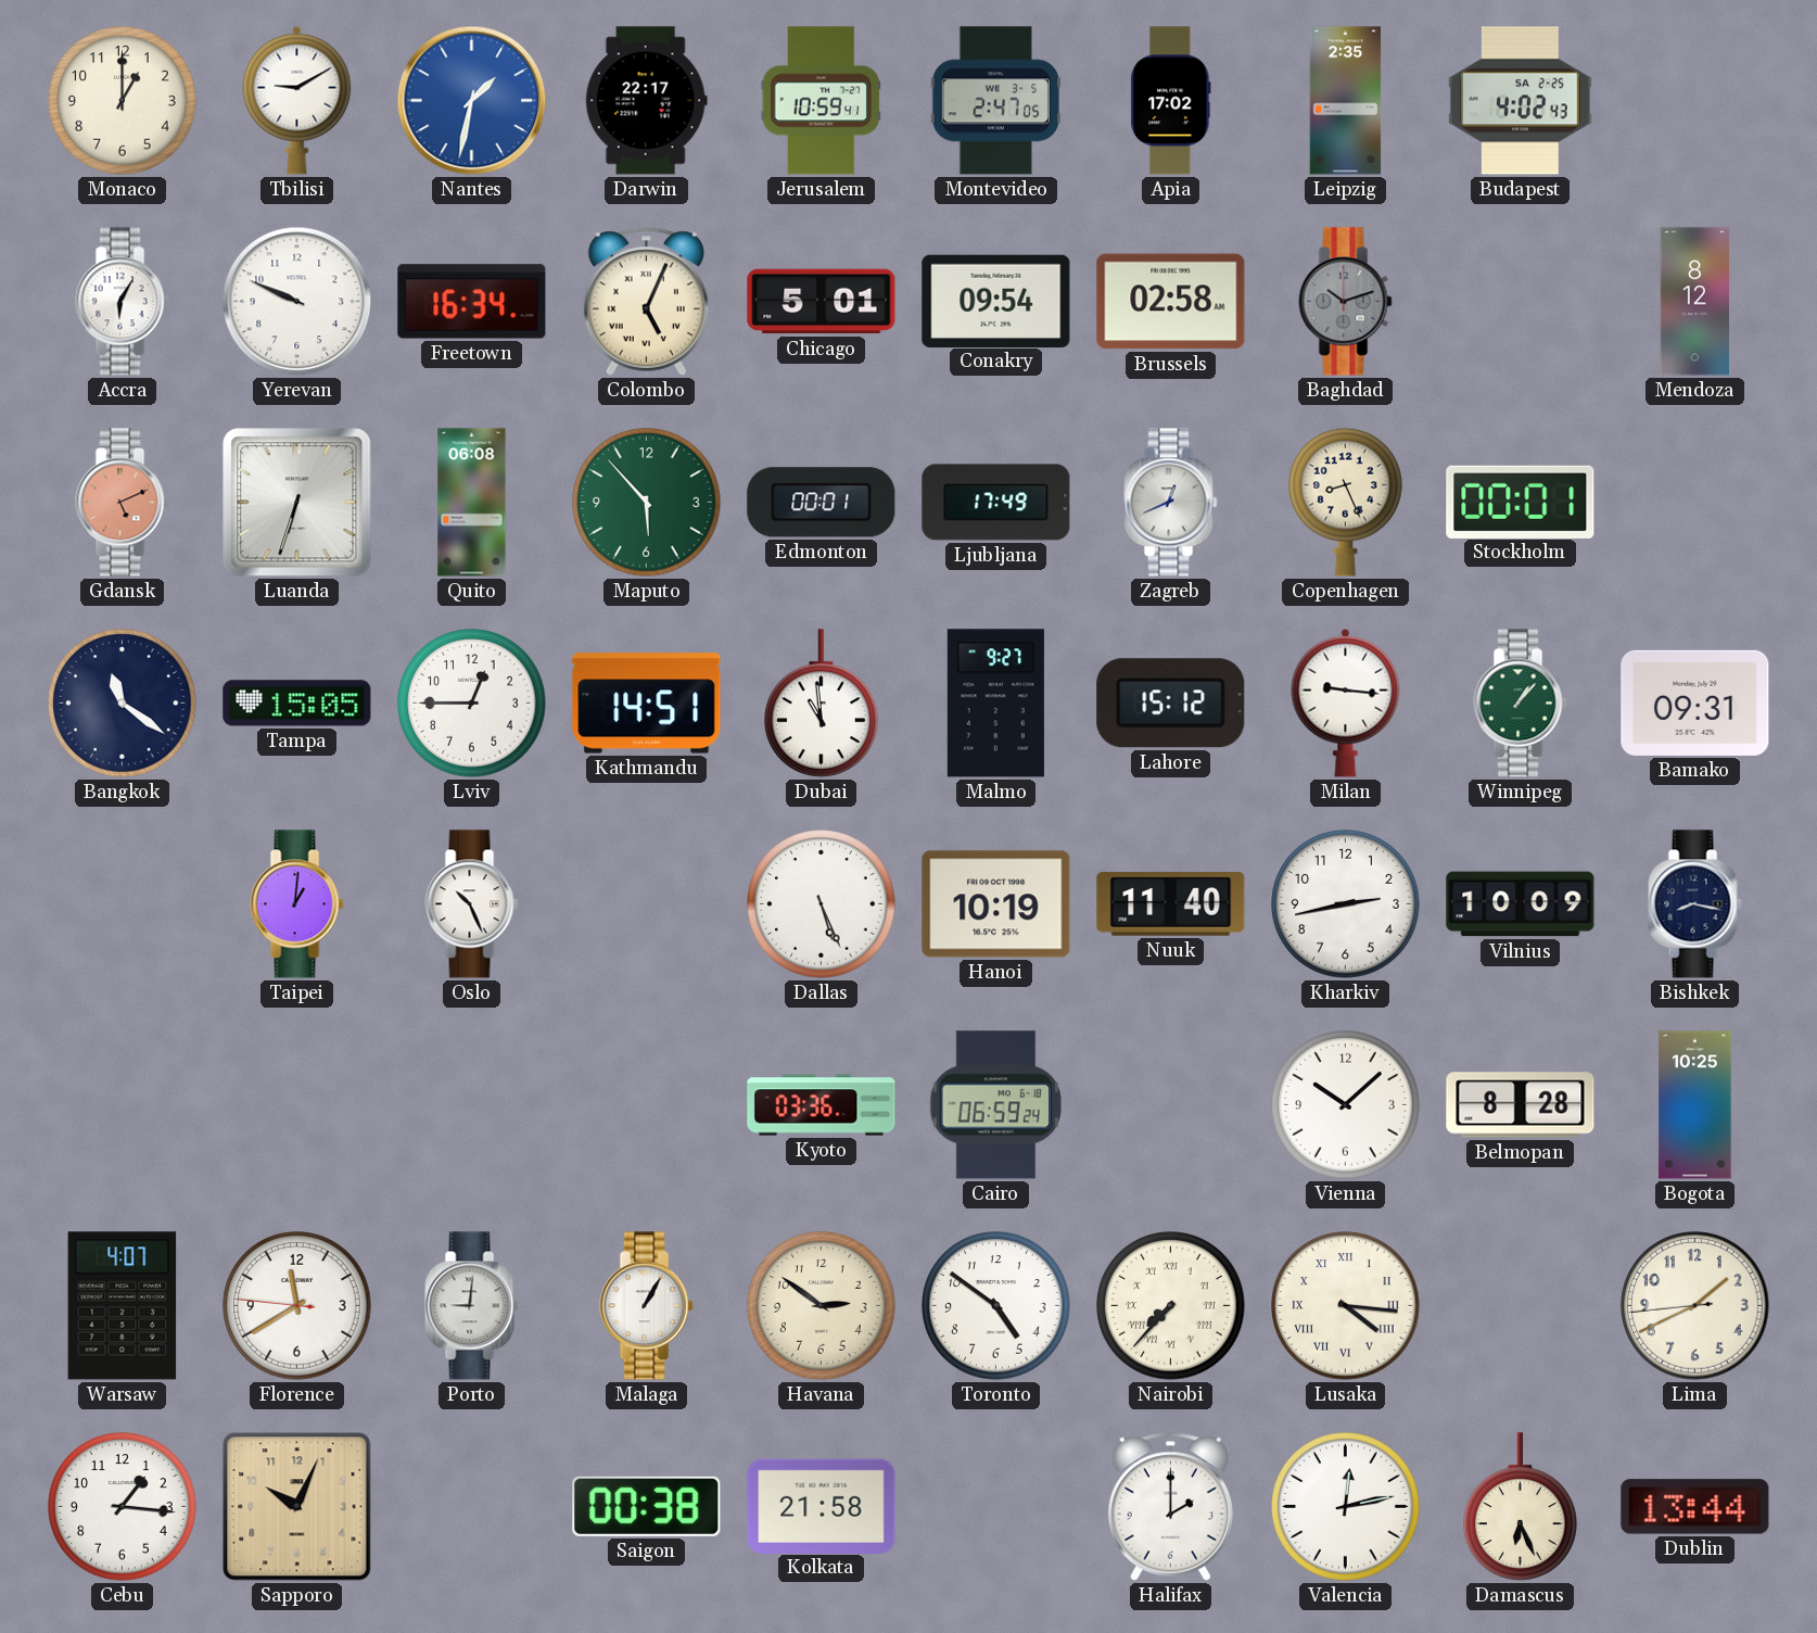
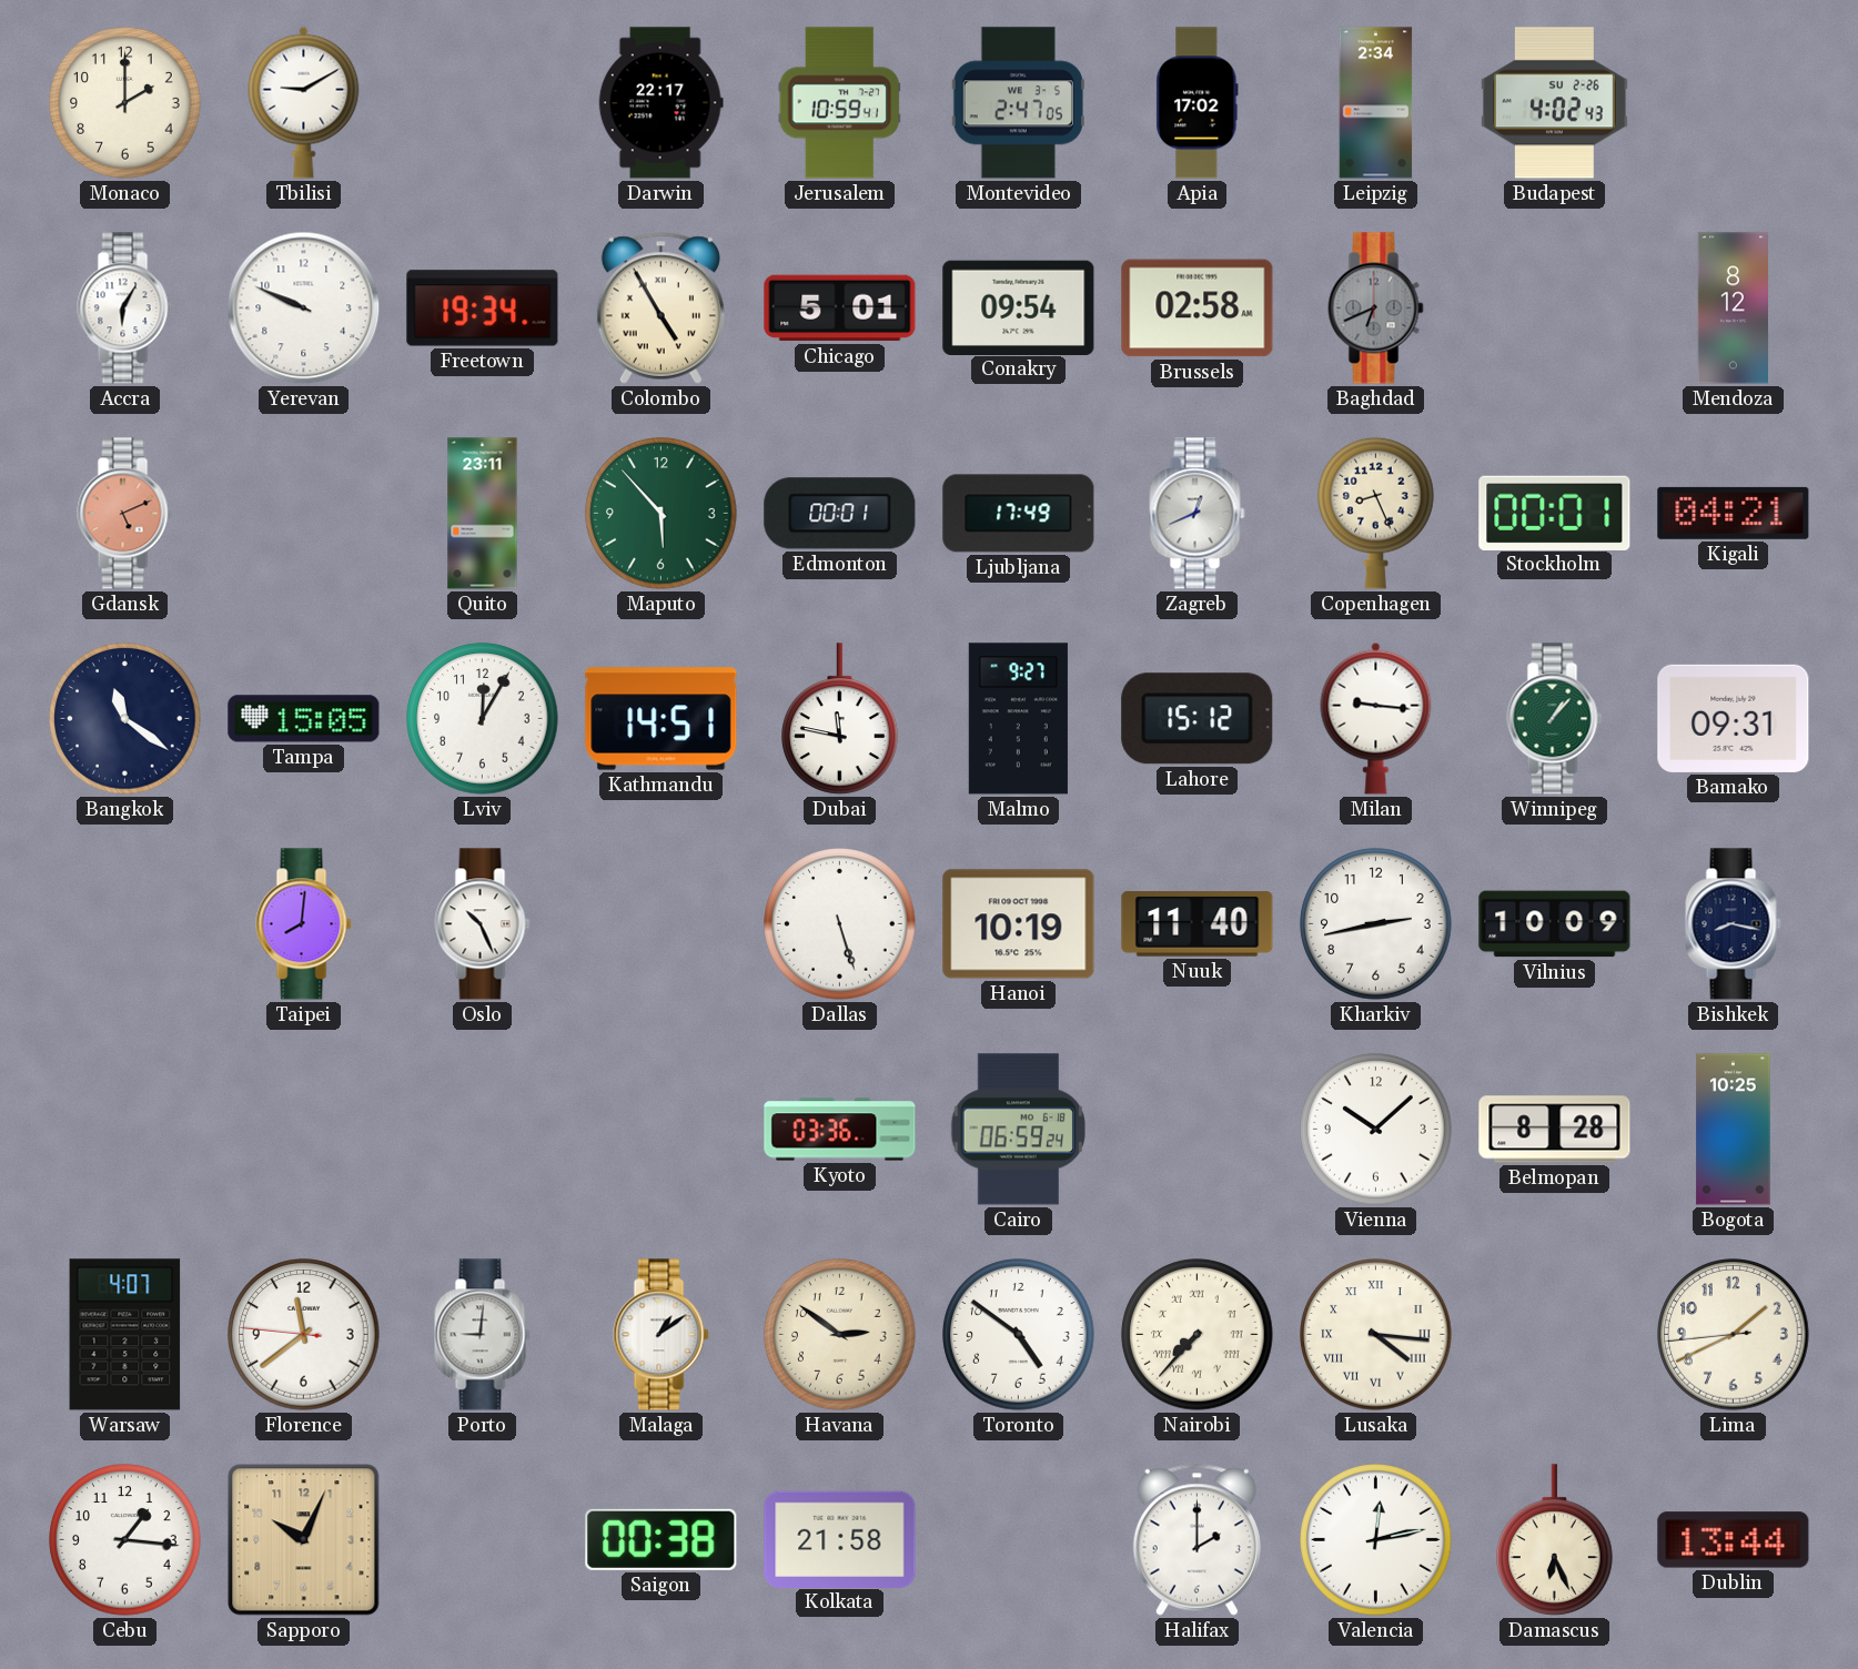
Monaco: 1:00 -> 2:00 (125, 103)
Nantes: 1:32 -> none (472, 101)
Leipzig: 2:35 -> 2:34 (1376, 103)
Budapest date: SA 2-25 -> SU 2-26 (1554, 103)
Freetown: 16:34 -> 19:34 (483, 308)
Colombo: 5:04 -> 4:55 (660, 307)
Baghdad: 10:12 -> 6:41 (1376, 308)
Luanda: 6:33 -> none (297, 503)
Quito: 06:08 -> 23:11 (483, 514)
Kigali: none -> 04:21 (1734, 513)
Lviv: 12:45 -> 12:05 (483, 719)
Dubai: 10:59 -> 11:47 (840, 719)
Taipei: 1:01 -> 8:01 (304, 924)
Dallas: 5:26 -> 5:27 (840, 924)
Florence: 11:39 -> 11:38 (304, 1335)
Malaga: 1:05 -> 1:09 (662, 1335)
